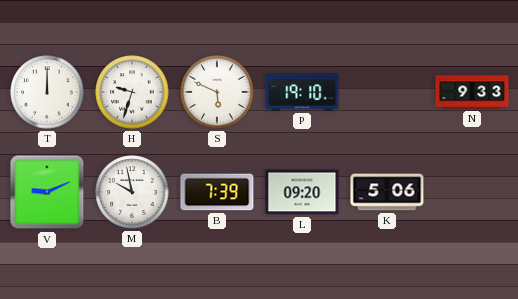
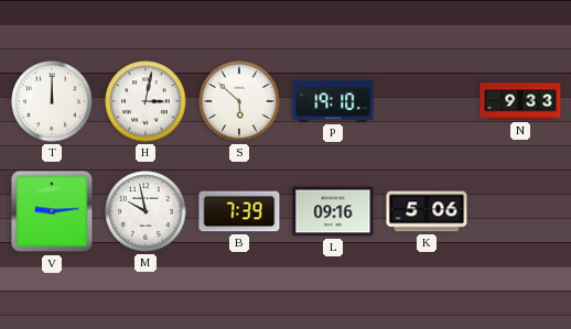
H: 9:33 -> 3:02 (146, 101)
S: 5:49 -> 5:52 (239, 101)
V: 9:11 -> 9:14 (52, 211)
L: 09:20 -> 09:16 (333, 211)
